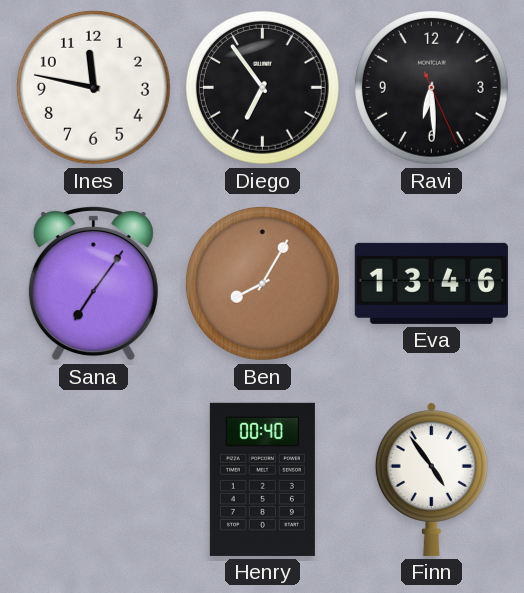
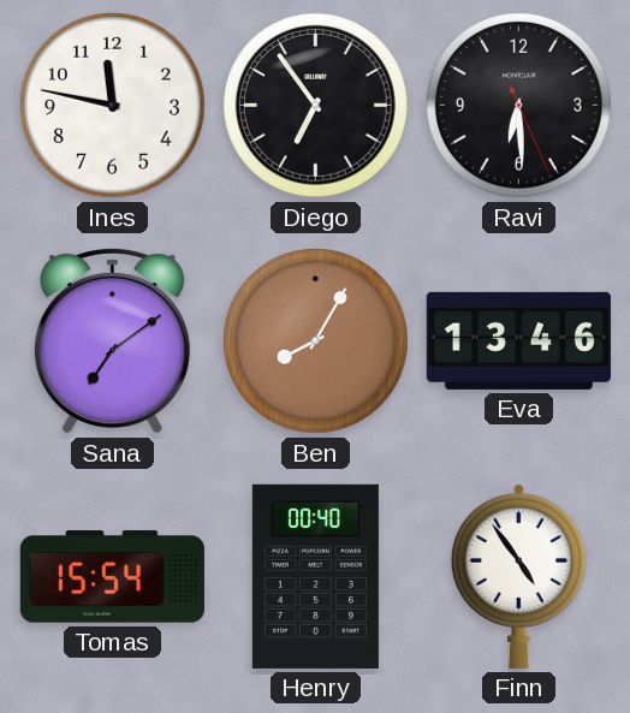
Sana: 7:06 -> 7:09 (112, 340)
Tomas: none -> 15:54 (112, 577)
